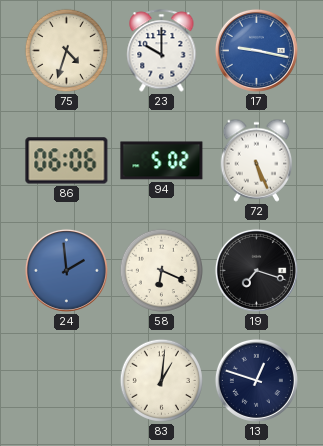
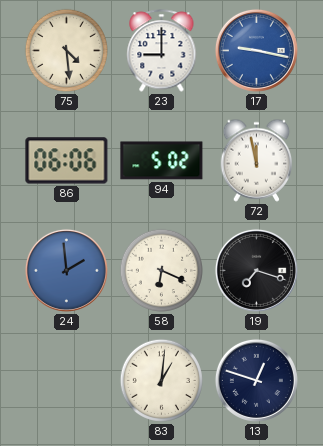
75: 4:33 -> 4:29 (66, 50)
23: 10:00 -> 9:00 (162, 51)
72: 5:26 -> 11:58 (257, 160)
